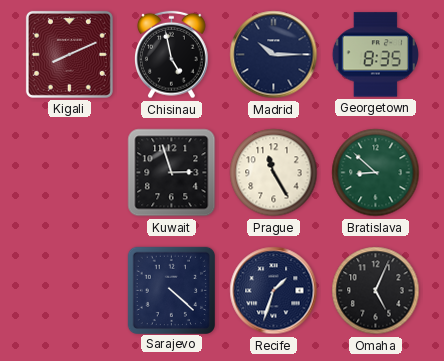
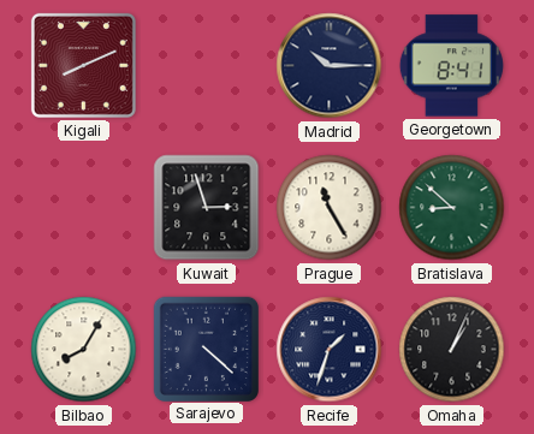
Chisinau: 4:58 -> none (172, 55)
Georgetown: 8:35 -> 8:41 (451, 66)
Bilbao: none -> 8:05 (84, 350)
Omaha: 5:04 -> 1:04 (452, 350)
